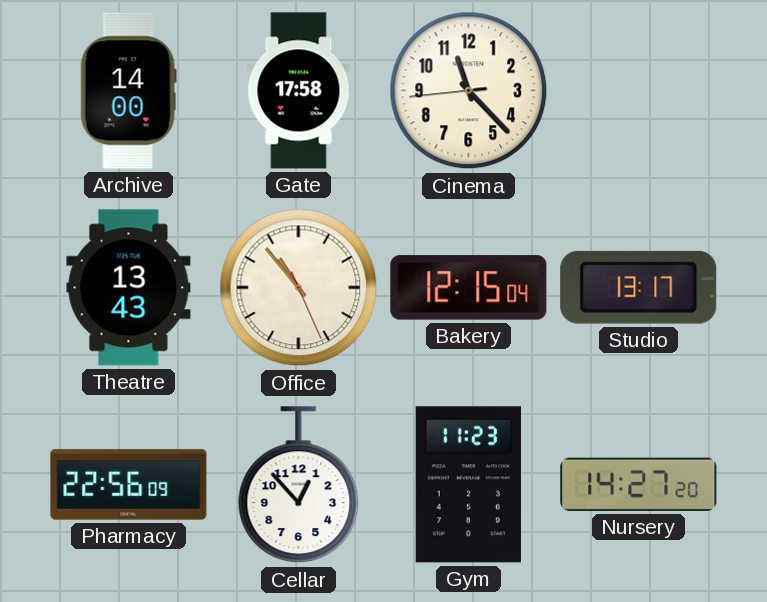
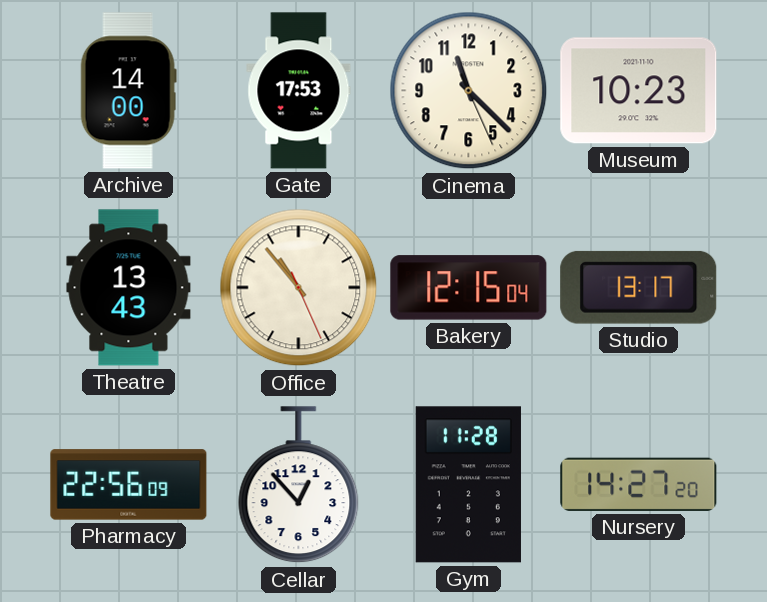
Gate: 17:58 -> 17:53 (299, 91)
Cinema: 11:22:44 -> 11:22:26 (469, 91)
Museum: none -> 10:23 (639, 91)
Gym: 11:23 -> 11:28 (468, 485)
